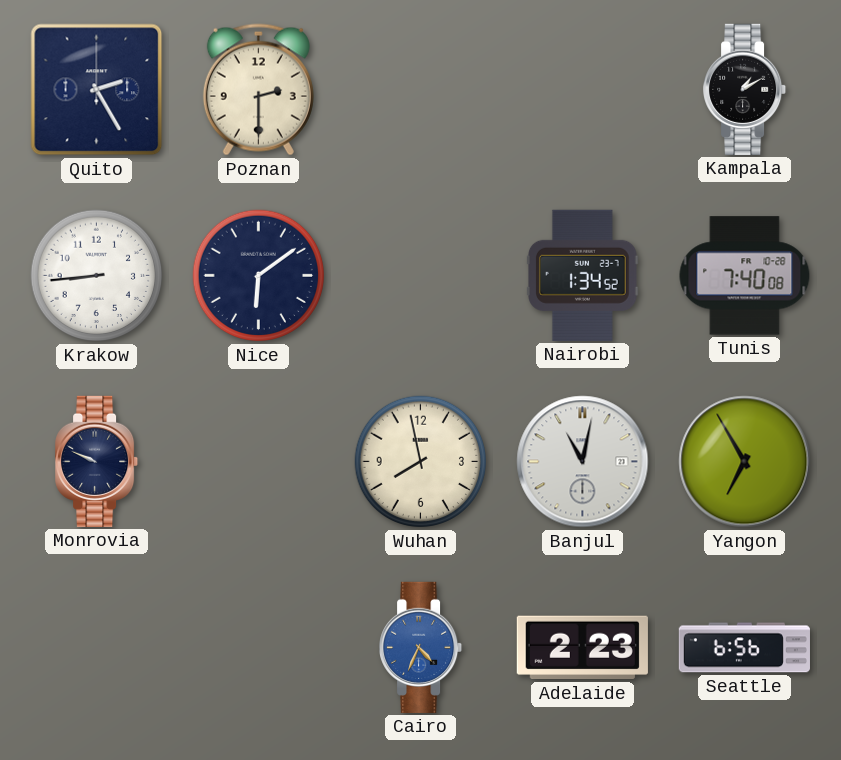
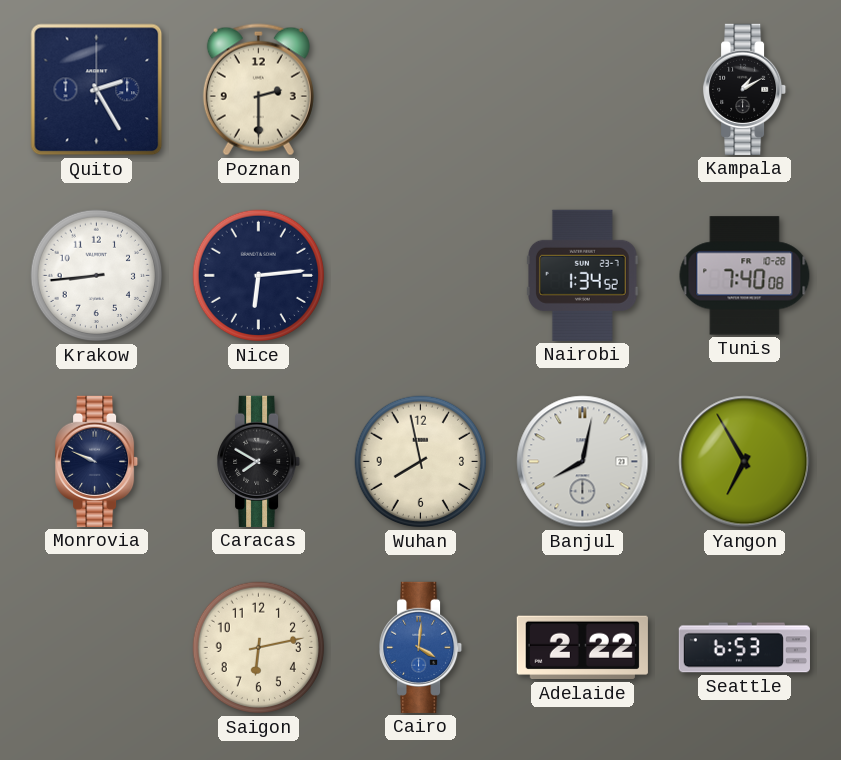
Nice: 6:09 -> 6:14 (259, 276)
Caracas: none -> 7:50 (259, 461)
Banjul: 11:02 -> 8:02 (583, 462)
Saigon: none -> 6:13 (259, 648)
Cairo: 4:34 -> 4:01 (421, 647)
Adelaide: 2:23 -> 2:22 (582, 648)
Seattle: 6:56 -> 6:53 (744, 648)
